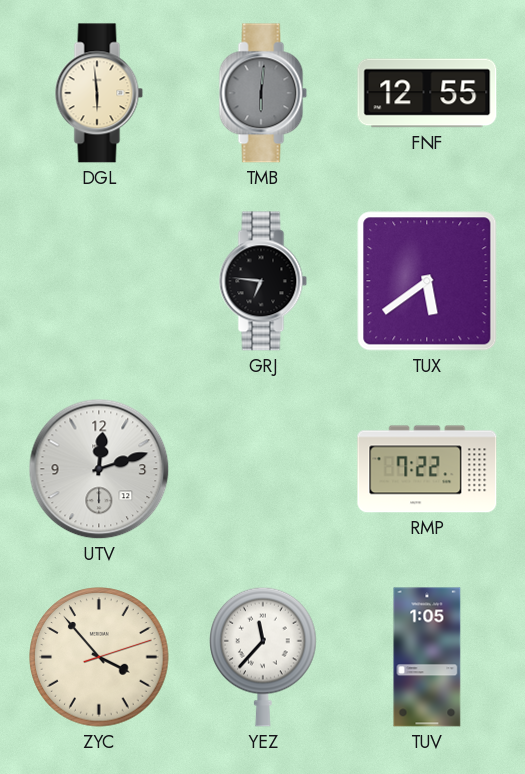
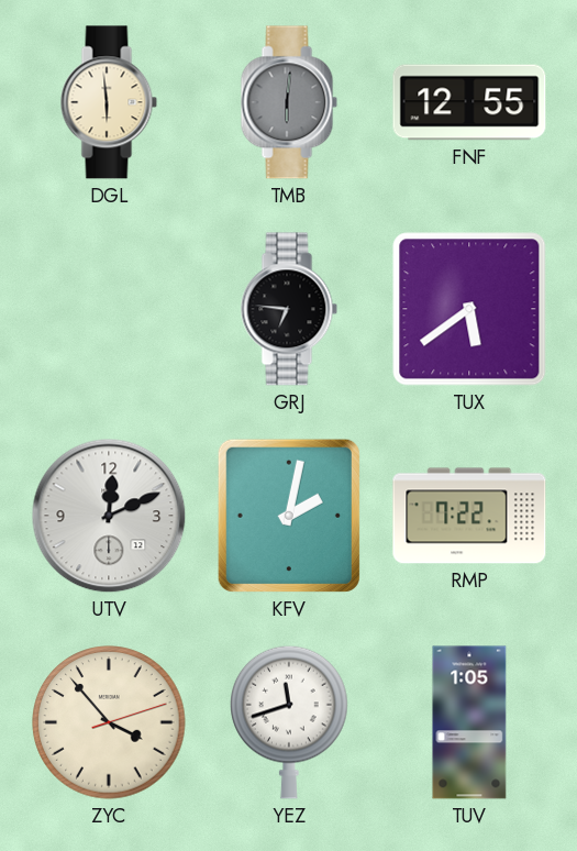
UTV: 12:12 -> 12:11 (109, 516)
KFV: none -> 2:02 (289, 516)
YEZ: 11:37 -> 11:42 (289, 722)
